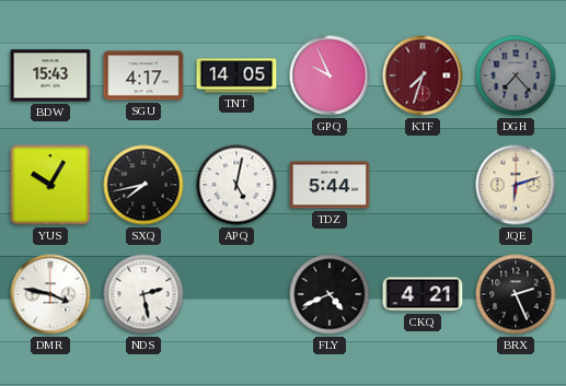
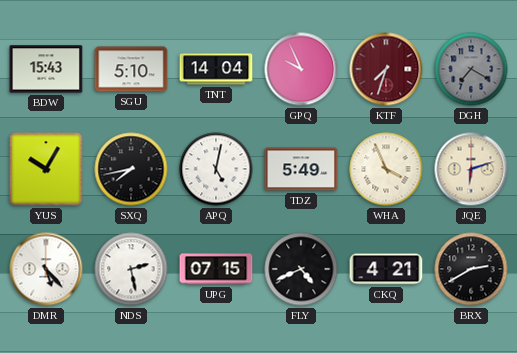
SGU: 4:17 -> 5:10 (131, 69)
TNT: 14:05 -> 14:04 (216, 69)
DGH: 7:23 -> 7:20 (471, 69)
TDZ: 5:44 -> 5:49 (301, 169)
WHA: none -> 3:56 (386, 169)
DMR: 3:47 -> 5:23 (46, 269)
UPG: none -> 07:15 (216, 269)
BRX: 2:26 -> 2:40 (471, 269)
